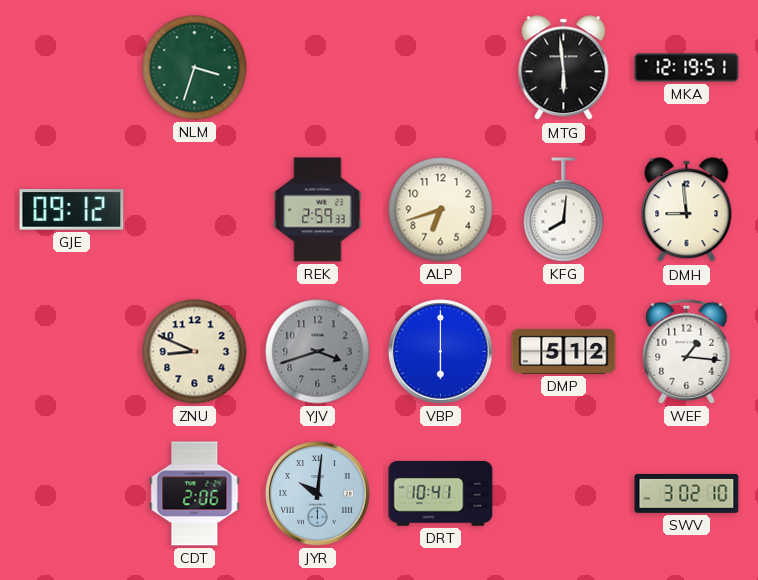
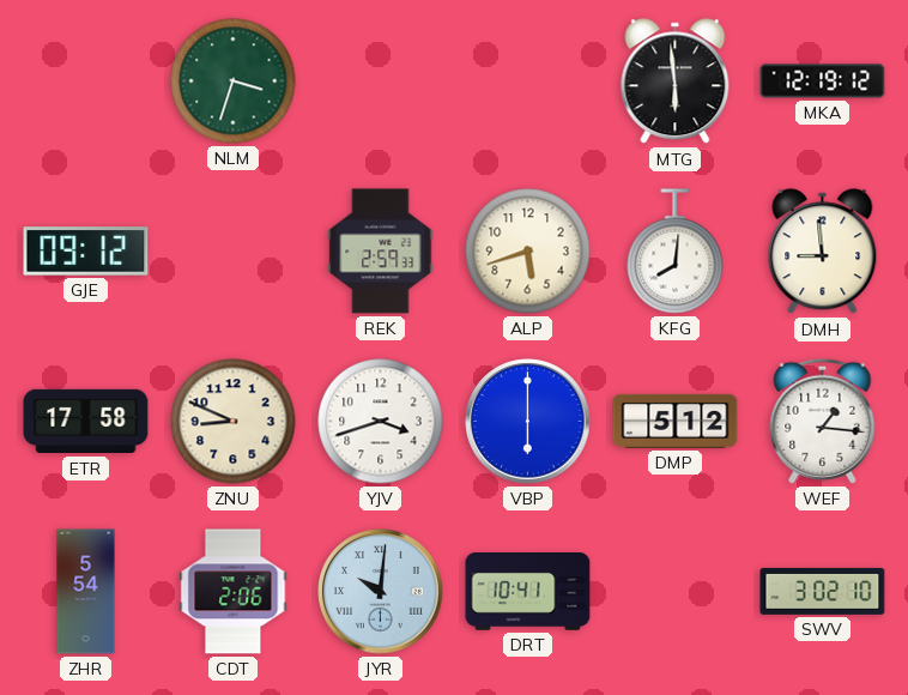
MKA: 12:19:51 -> 12:19:12 (823, 81)
ALP: 6:42 -> 5:42 (528, 252)
ETR: none -> 17:58 (86, 422)
YJV dial: grey -> white (381, 422)
ZHR: none -> 5:54 (86, 592)
